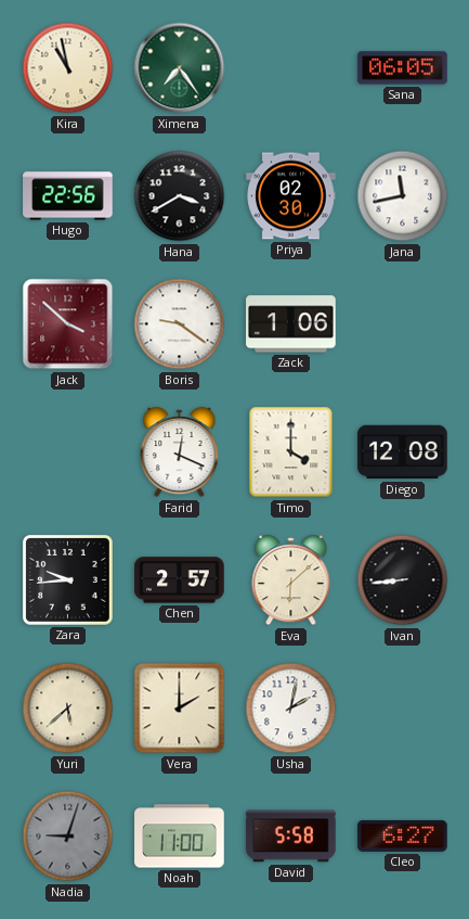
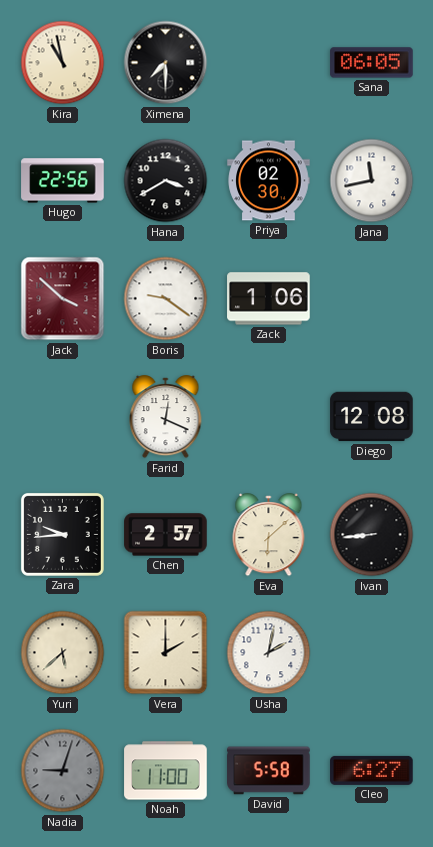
Ximena: 7:24 -> 7:30 (166, 63)
Ximena dial: green -> black (166, 63)
Timo: 4:00 -> none (291, 452)
